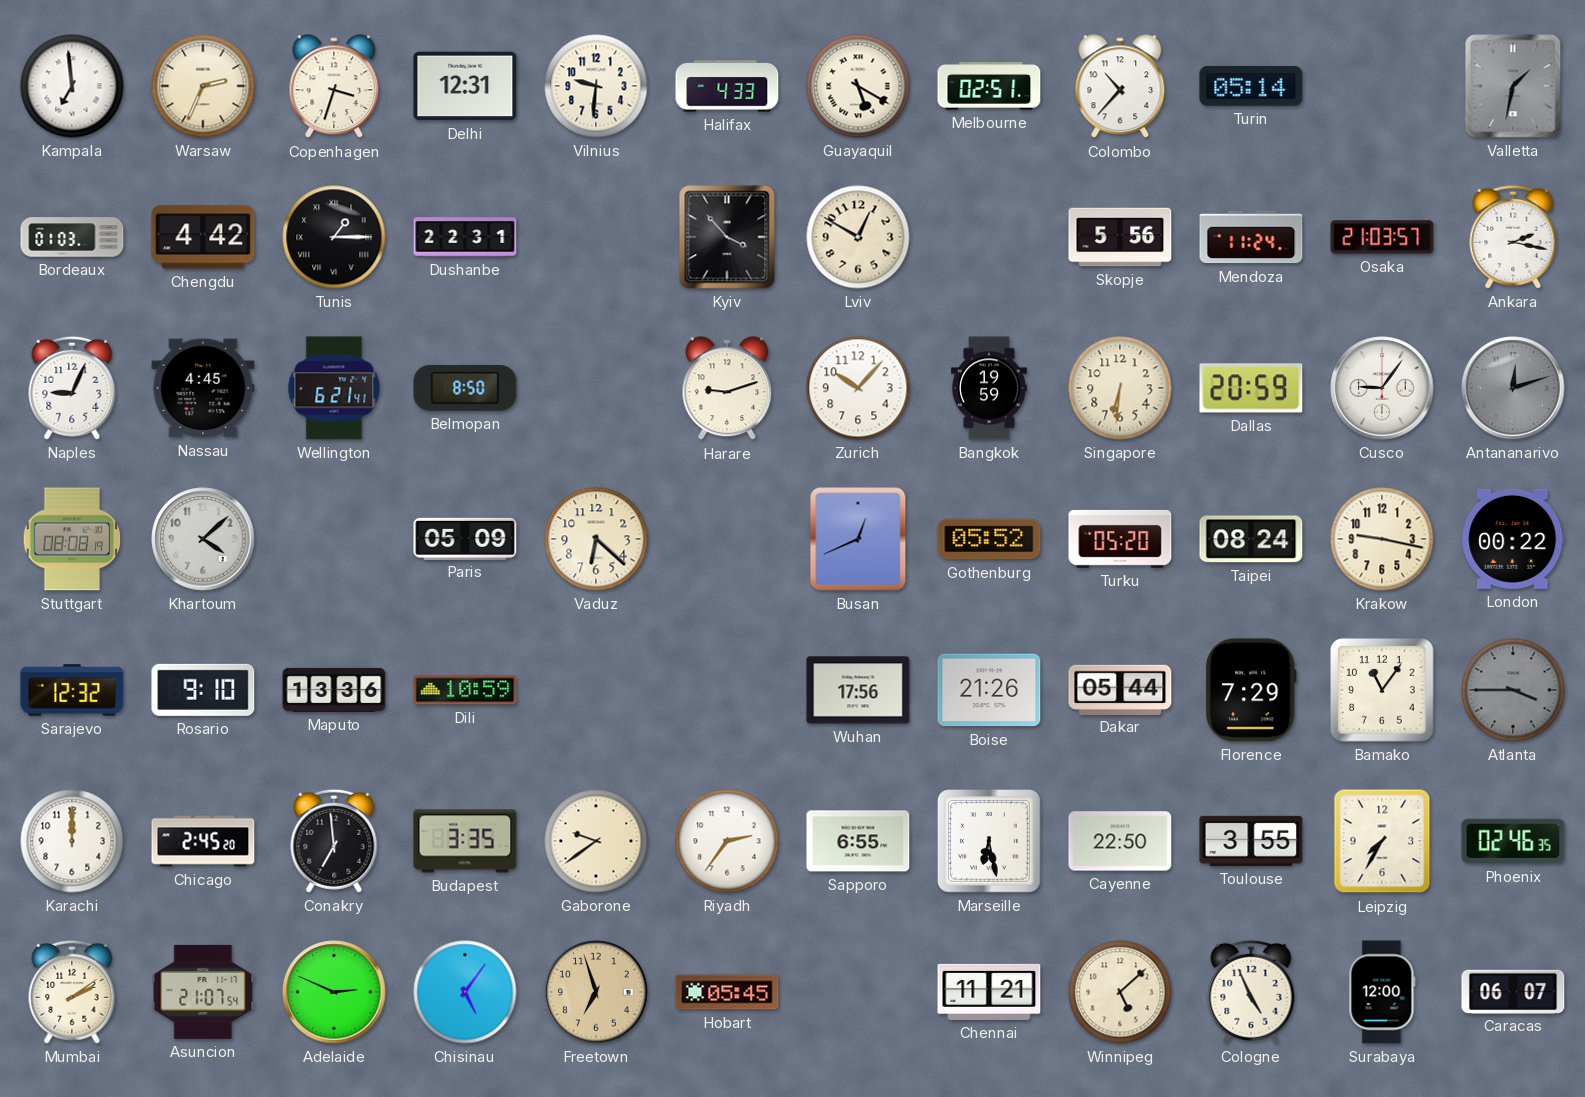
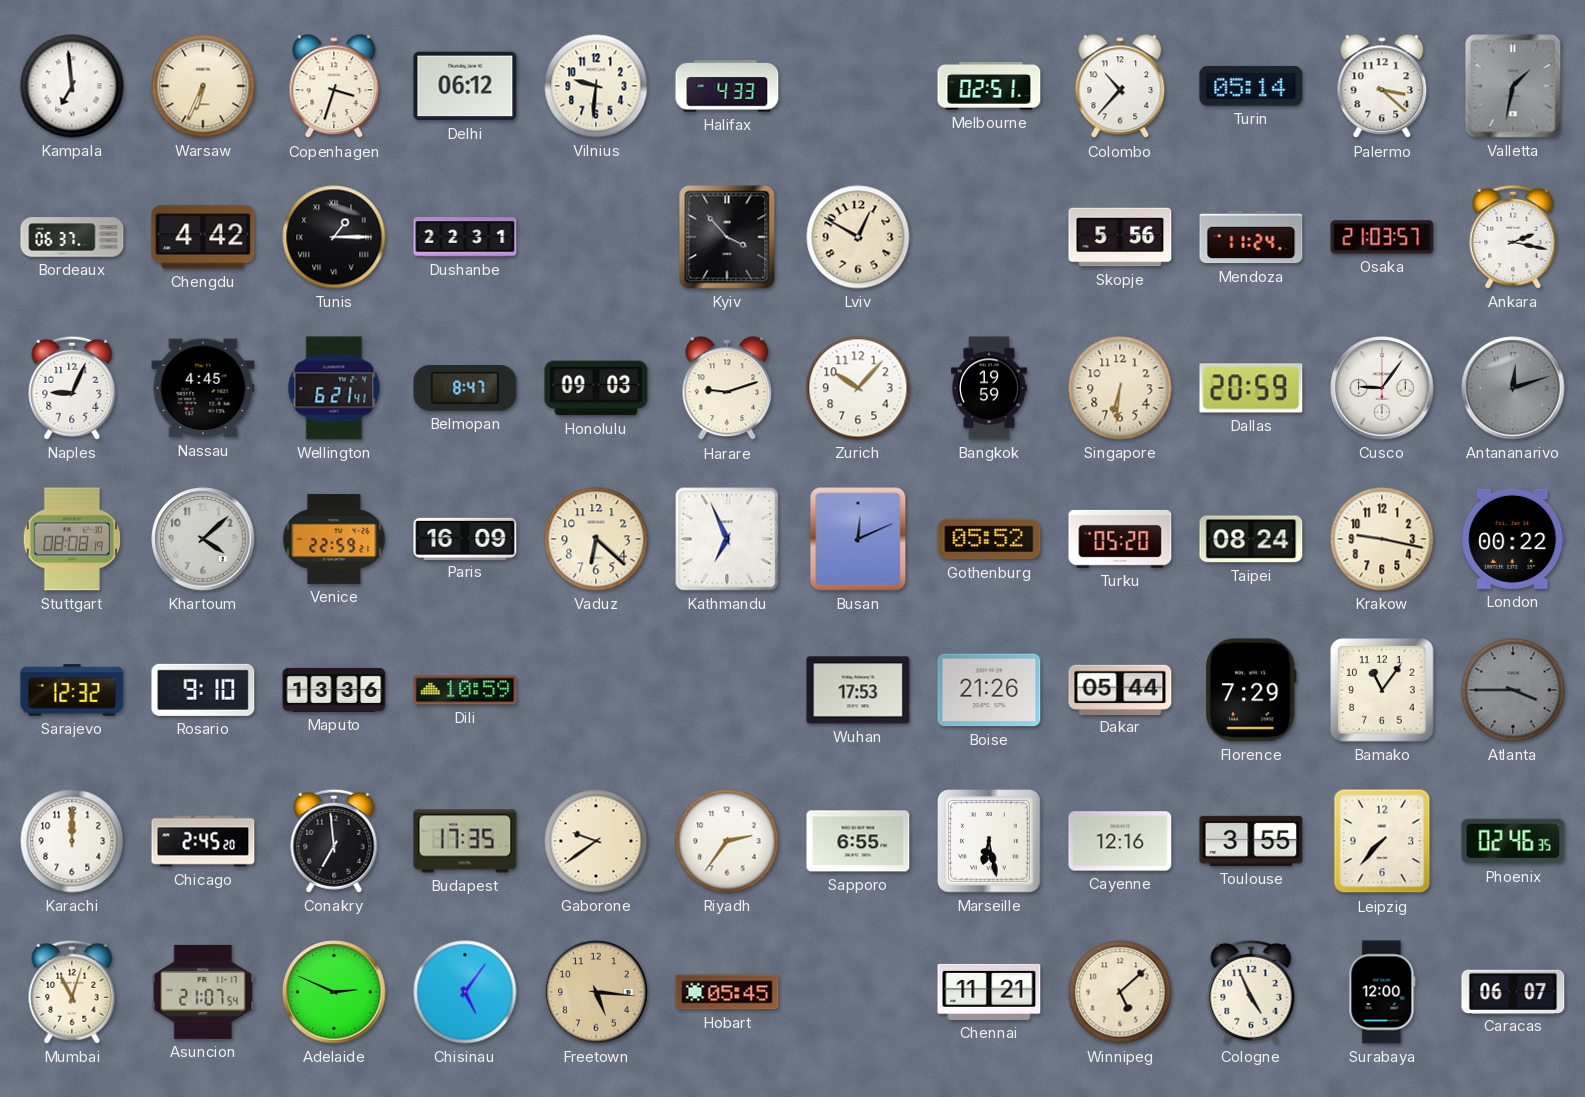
Warsaw: 2:34 -> 6:34 (203, 86)
Delhi: 12:31 -> 06:12 (465, 86)
Guayaquil: 5:20 -> none (858, 86)
Palermo: none -> 3:22 (1382, 87)
Bordeaux: 01:03 -> 06:37 (72, 237)
Belmopan: 8:50 -> 8:47 (465, 388)
Honolulu: none -> 09:03 (596, 388)
Venice: none -> 22:59 (334, 539)
Paris: 05:09 -> 16:09 (465, 538)
Kathmandu: none -> 6:56 (727, 539)
Busan: 12:41 -> 12:11 (858, 539)
Wuhan: 17:56 -> 17:53 (858, 690)
Budapest: 3:35 -> 17:35 (465, 841)
Cayenne: 22:50 -> 12:16 (1120, 841)
Leipzig: 7:35 -> 7:37 (1382, 841)
Mumbai: 2:09 -> 11:03 (72, 992)
Freetown: 6:57 -> 5:16 (596, 992)
